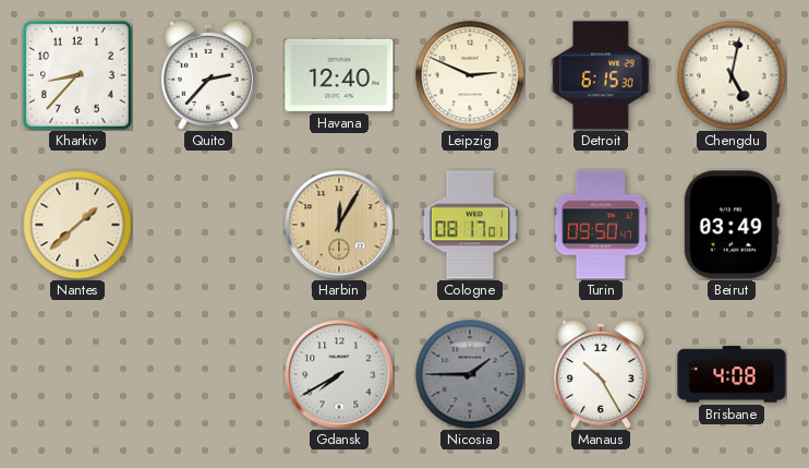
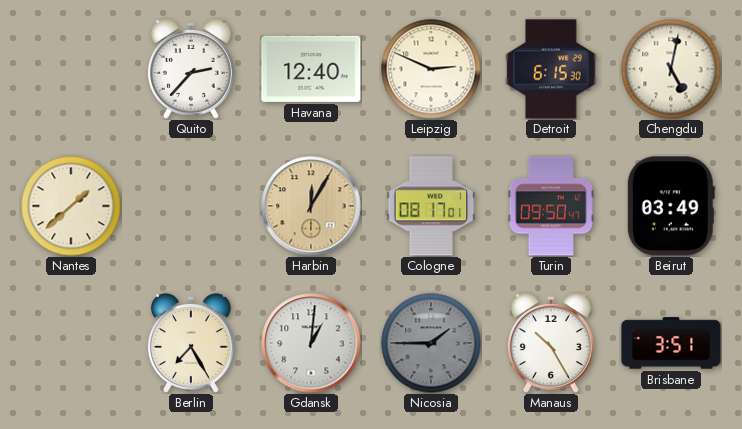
Kharkiv: 8:37 -> none (77, 75)
Berlin: none -> 7:25 (191, 343)
Gdansk: 7:40 -> 1:01 (311, 343)
Brisbane: 4:08 -> 3:51 (671, 343)
